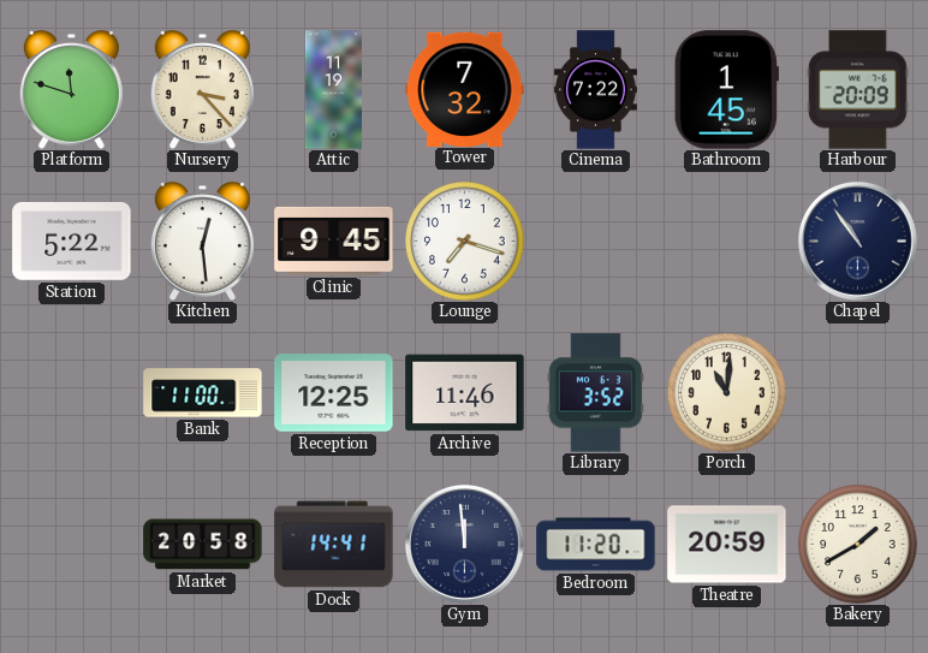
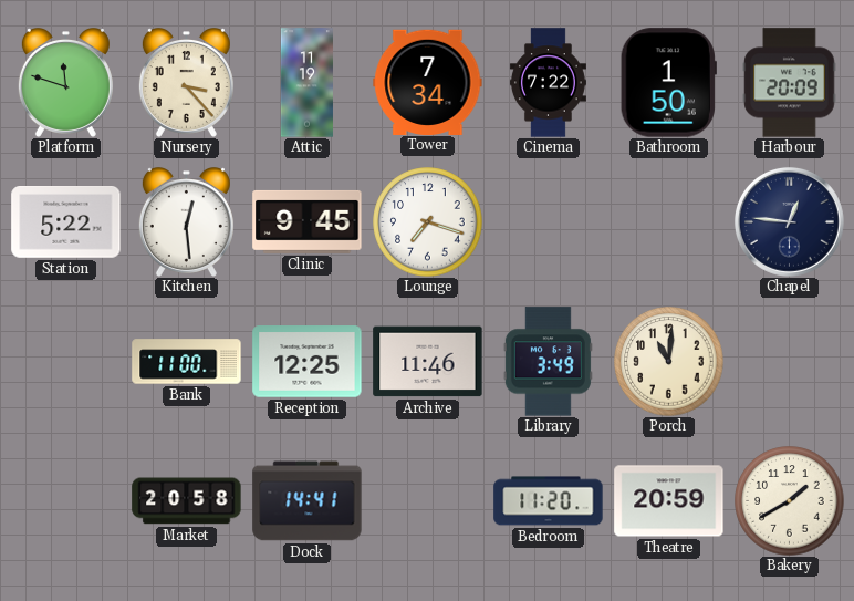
Tower: 7:32 -> 7:34 (428, 82)
Bathroom: 1:45 -> 1:50 (668, 83)
Chapel: 10:54 -> 12:46 (789, 221)
Library: 3:52 -> 3:49 (548, 362)
Gym: 11:59 -> none (464, 544)
